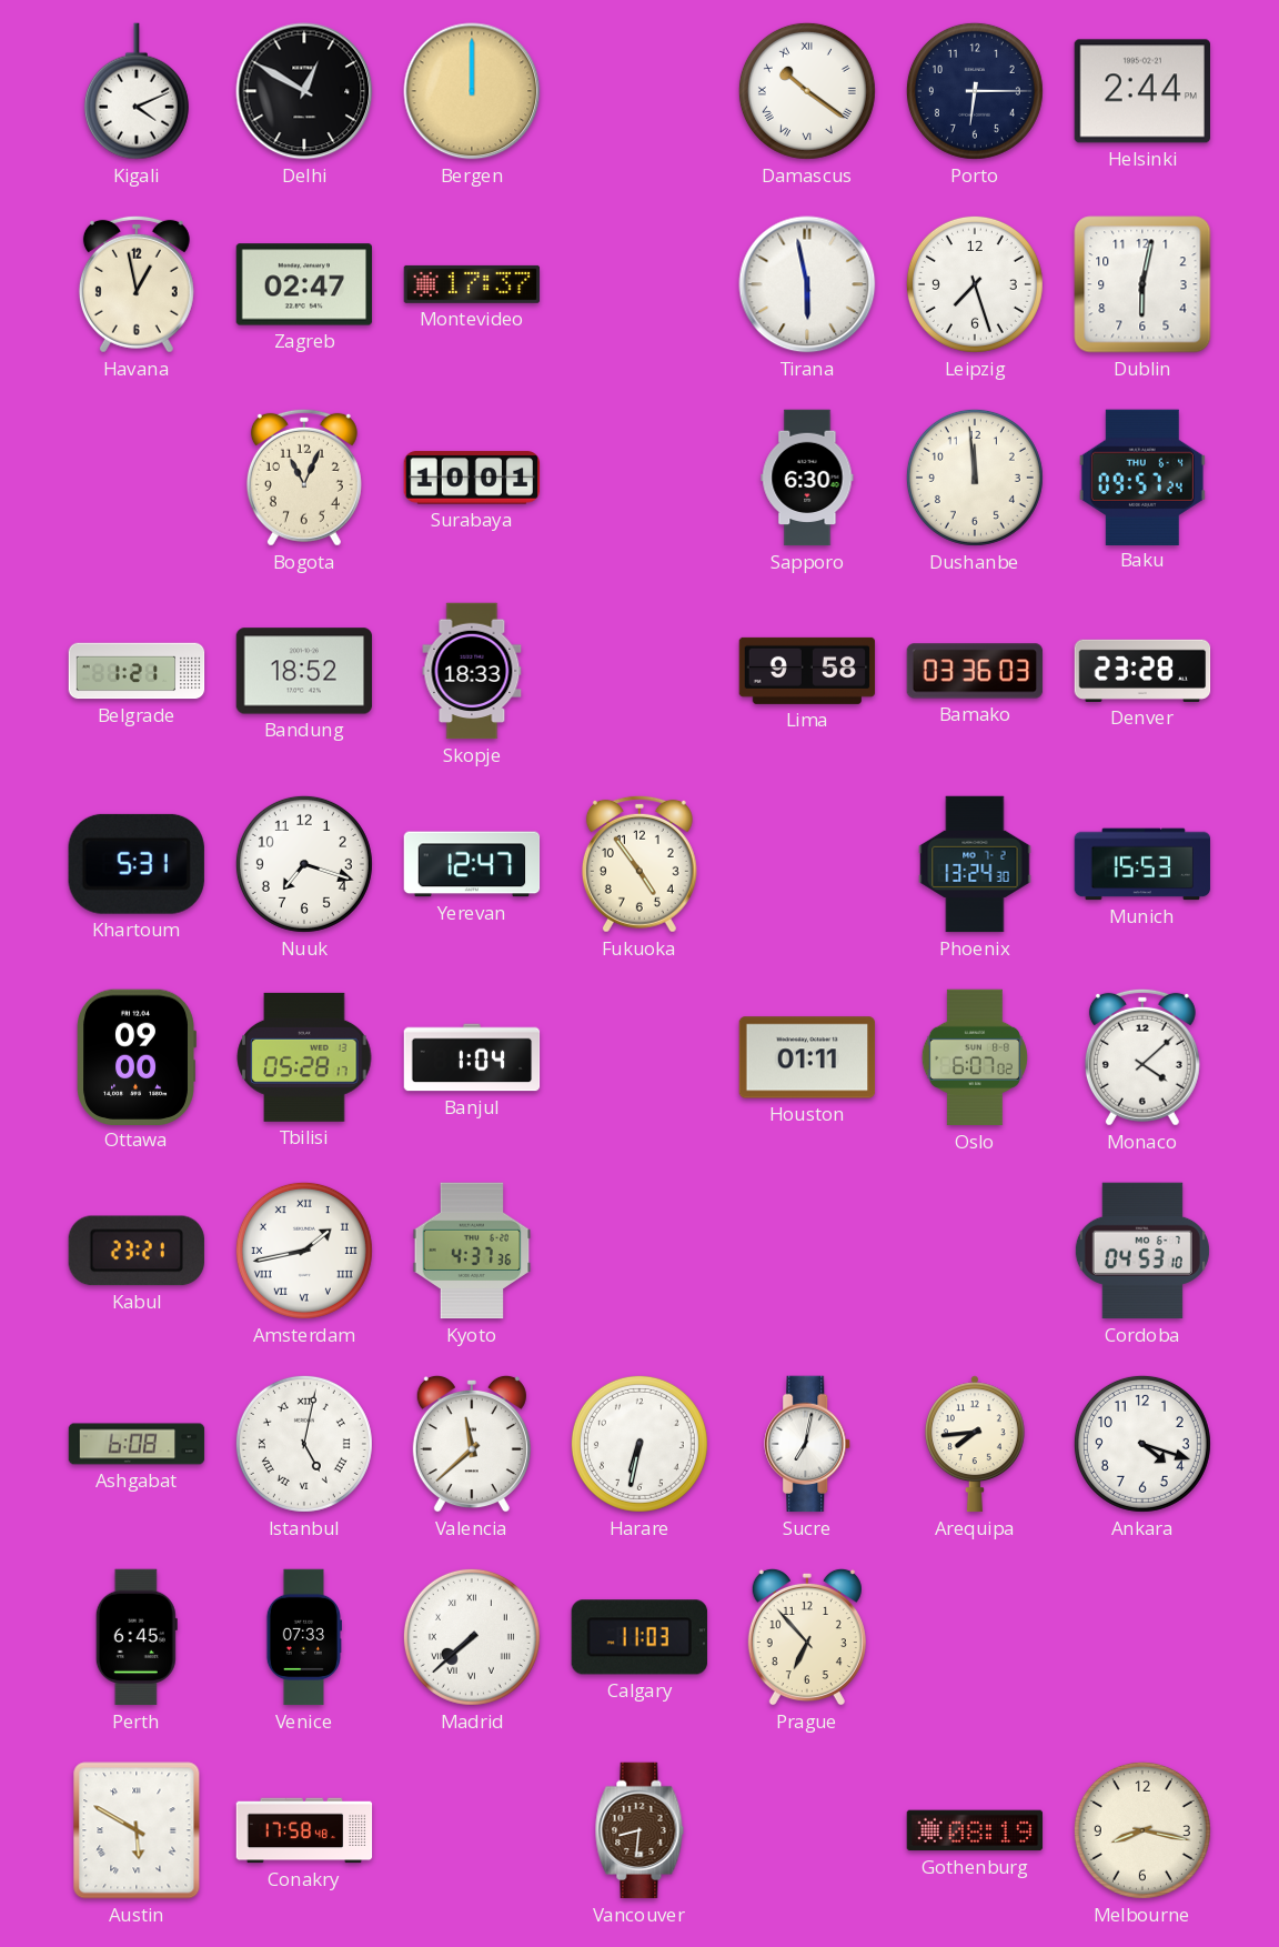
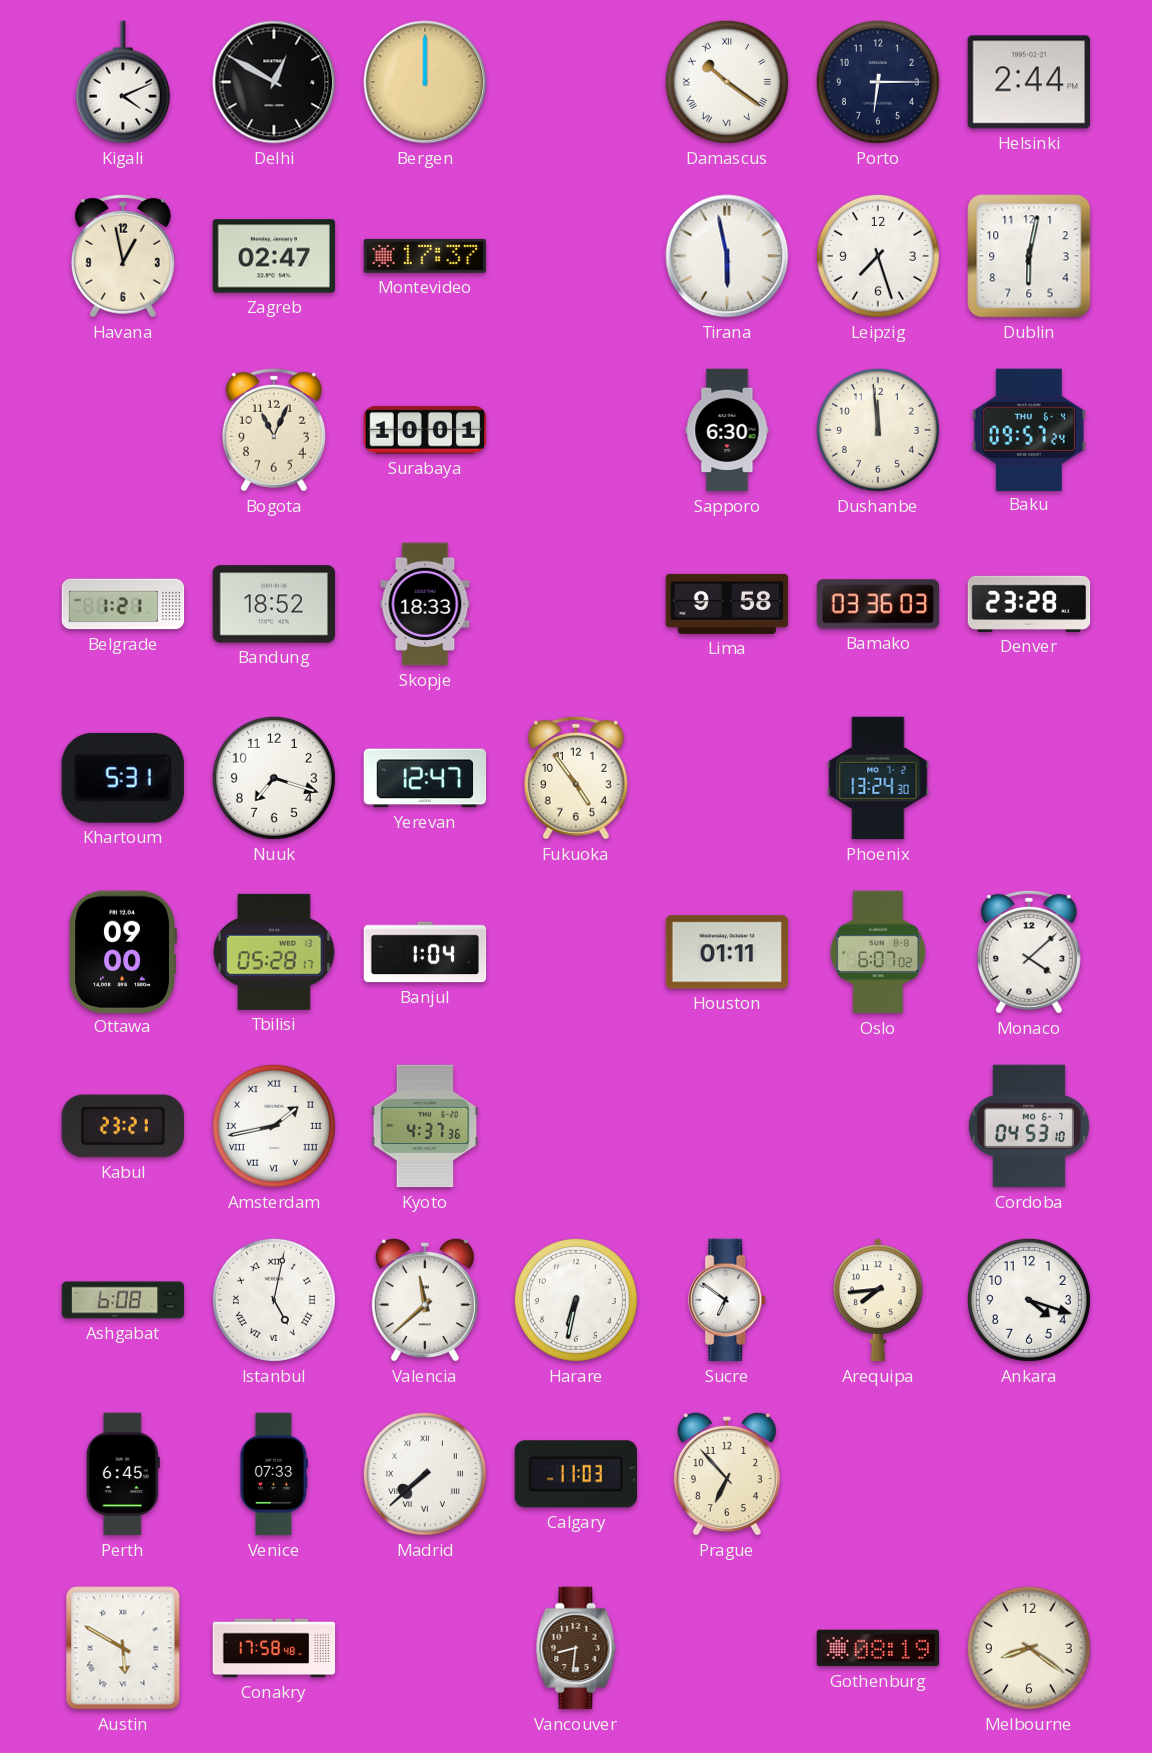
Munich: 15:53 -> none (1142, 864)
Sucre: 7:02 -> 6:51 (728, 1300)
Melbourne: 8:17 -> 8:21 (1029, 1648)
